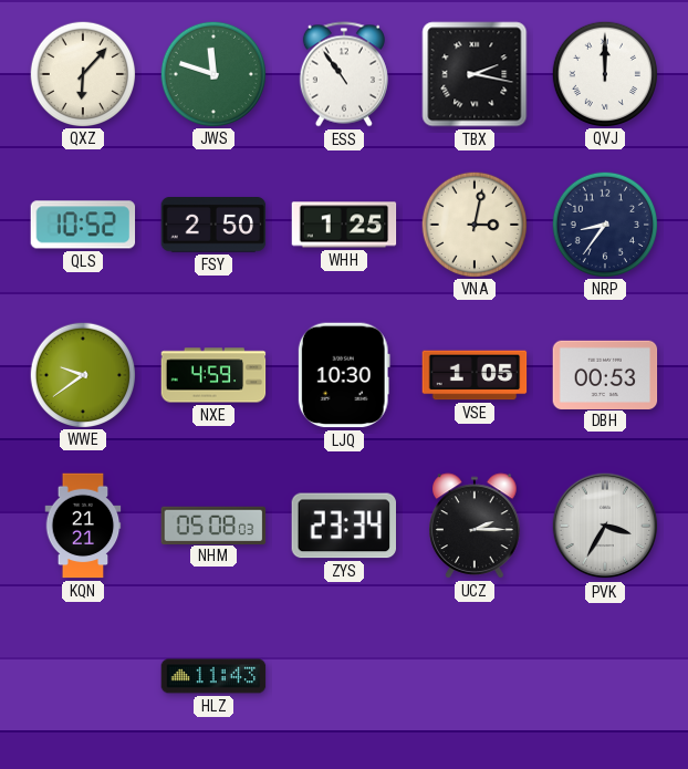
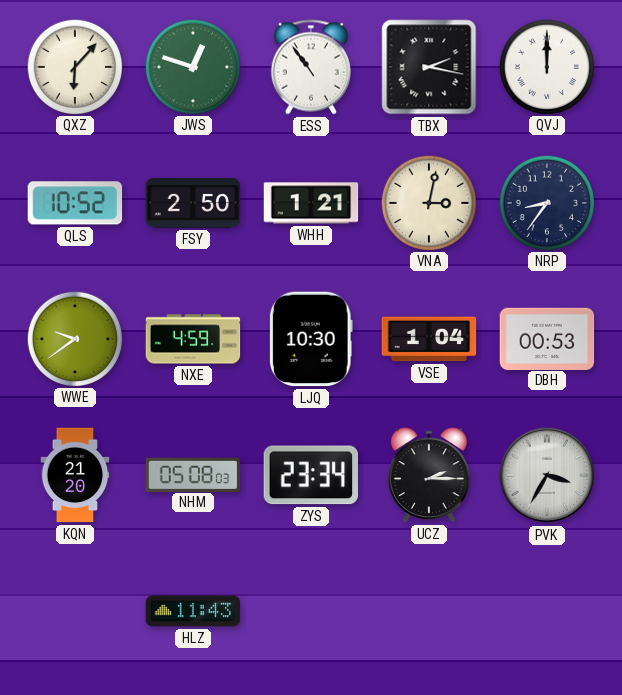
JWS: 11:48 -> 12:48 (192, 66)
WHH: 1:25 -> 1:21 (311, 203)
VSE: 1:05 -> 1:04 (429, 339)
KQN: 21:21 -> 21:20 (75, 475)
